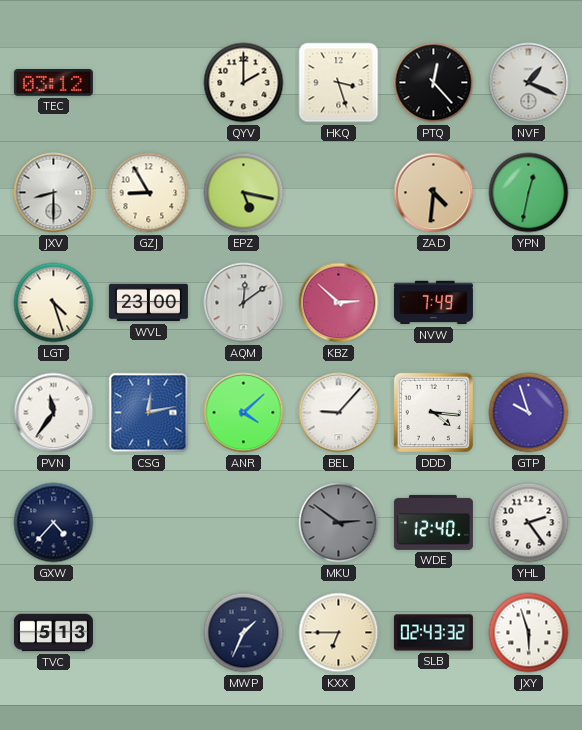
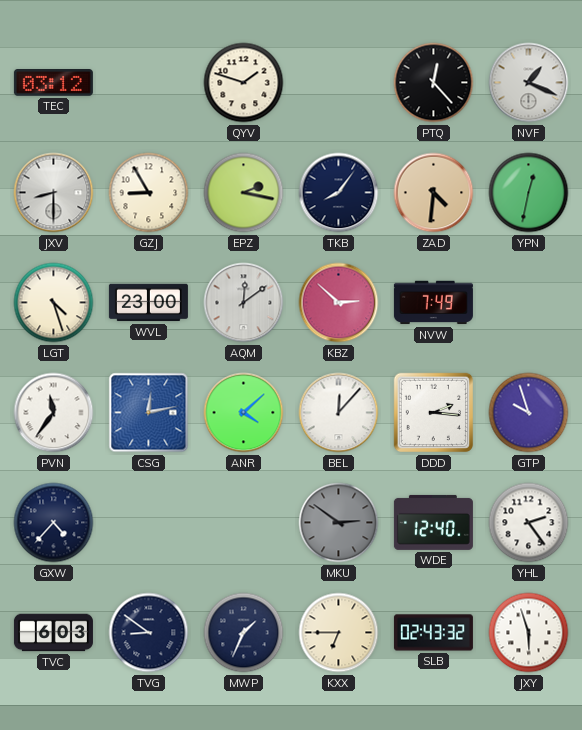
QYV: 2:00 -> 1:48 (244, 83)
HKQ: 3:27 -> none (339, 83)
EPZ: 5:17 -> 2:17 (244, 193)
TKB: none -> 8:06 (339, 193)
BEL: 9:07 -> 12:07 (339, 413)
DDD: 4:16 -> 2:16 (434, 413)
TVC: 5:13 -> 6:03 (53, 633)
TVG: none -> 8:51 (149, 633)
